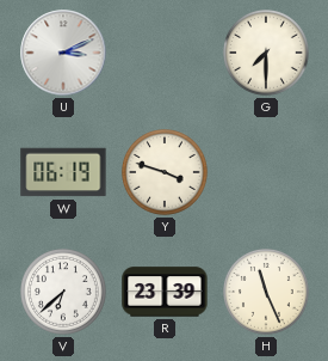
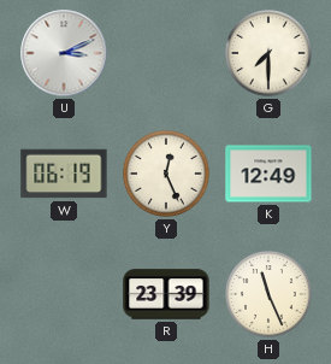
Y: 3:48 -> 12:26 (167, 175)
K: none -> 12:49 (268, 174)
V: 6:38 -> none (64, 293)
